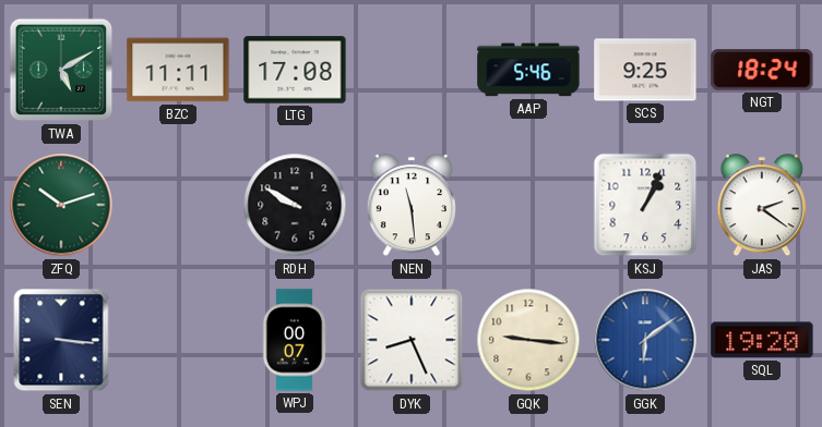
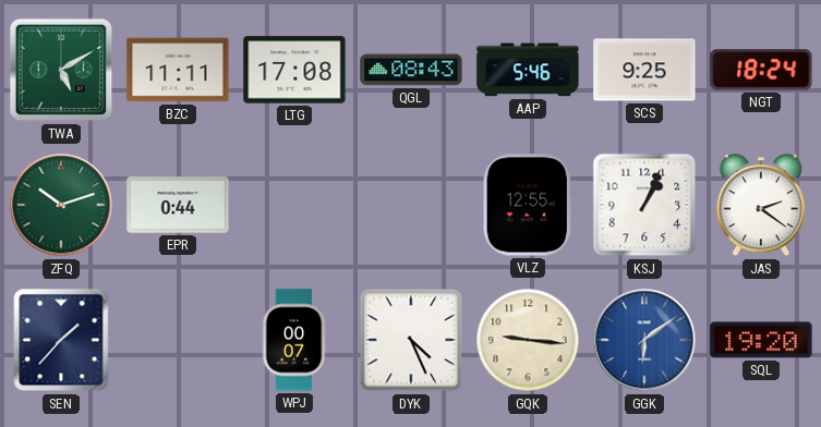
QGL: none -> 08:43 (411, 70)
EPR: none -> 0:44 (178, 205)
RDH: 9:50 -> none (295, 205)
NEN: 11:29 -> none (412, 206)
VLZ: none -> 12:55 (528, 205)
SEN: 3:16 -> 1:37 (61, 340)
DYK: 8:26 -> 4:26 (411, 340)
